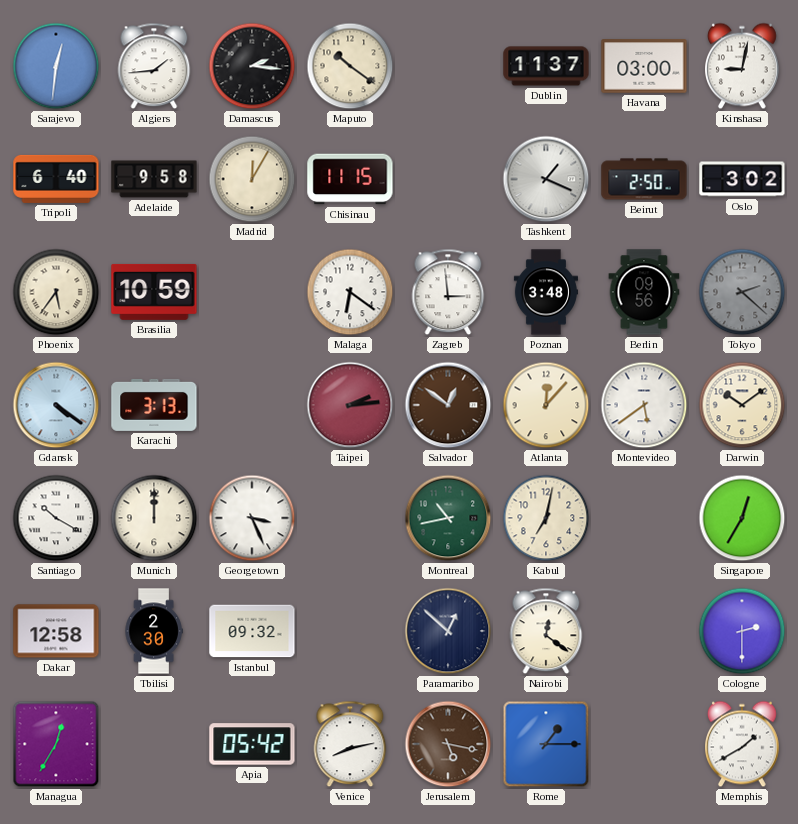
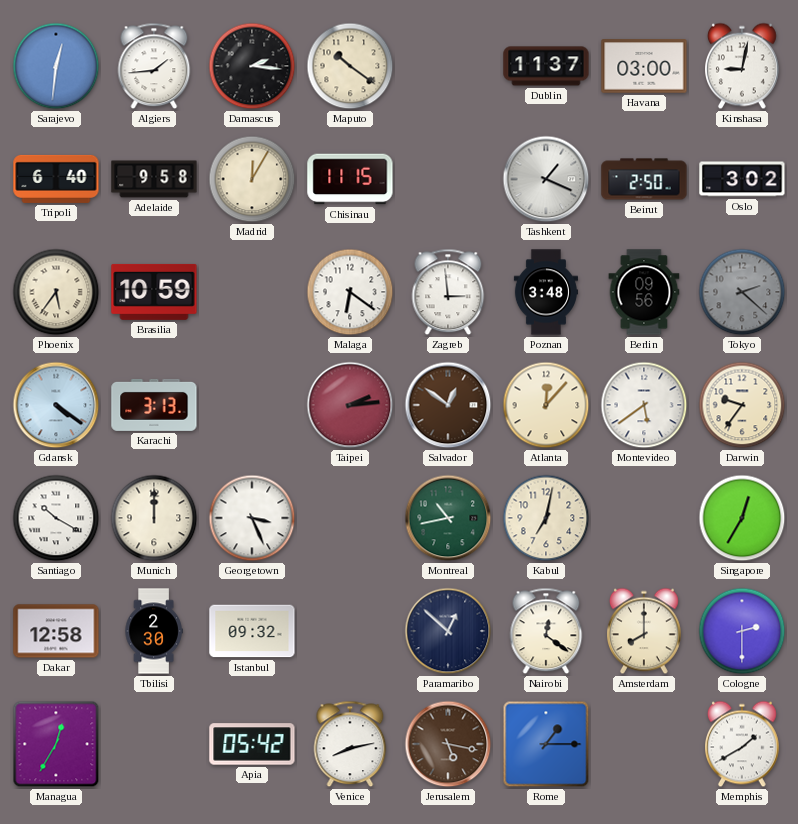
Darwin: 10:09 -> 9:36 (742, 405)
Amsterdam: none -> 8:00 (645, 631)
